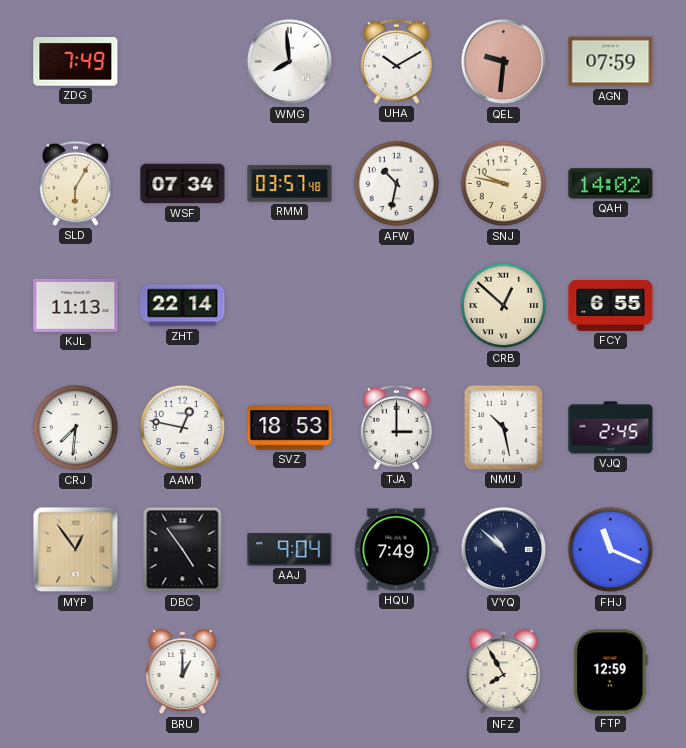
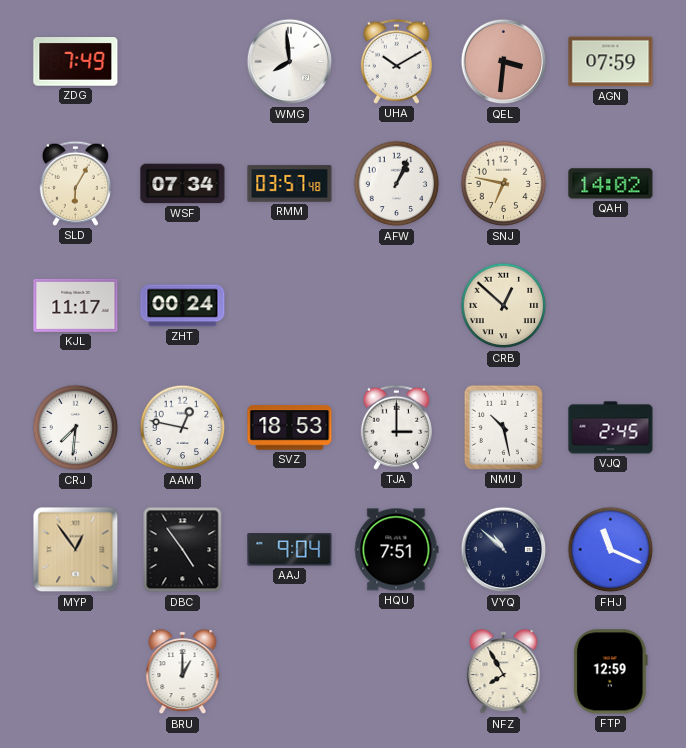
QEL: 9:31 -> 3:31 (504, 62)
AFW: 10:32 -> 1:04 (397, 184)
SNJ: 9:47 -> 6:47 (504, 184)
KJL: 11:13 -> 11:17 (76, 305)
ZHT: 22:14 -> 00:24 (183, 306)
FCY: 6:55 -> none (611, 305)
HQU: 7:49 -> 7:51 (397, 550)
